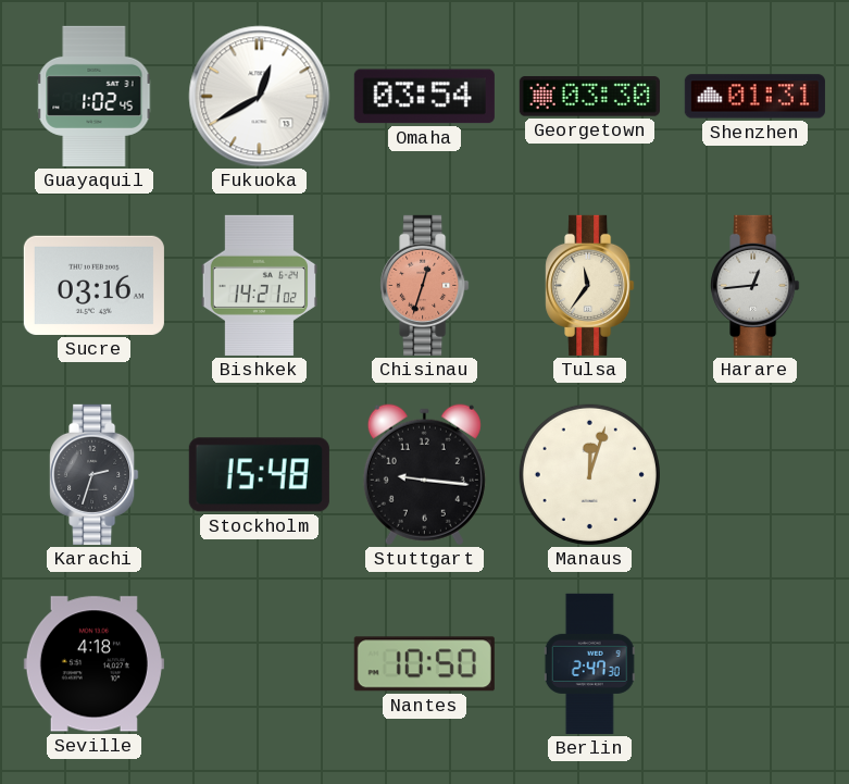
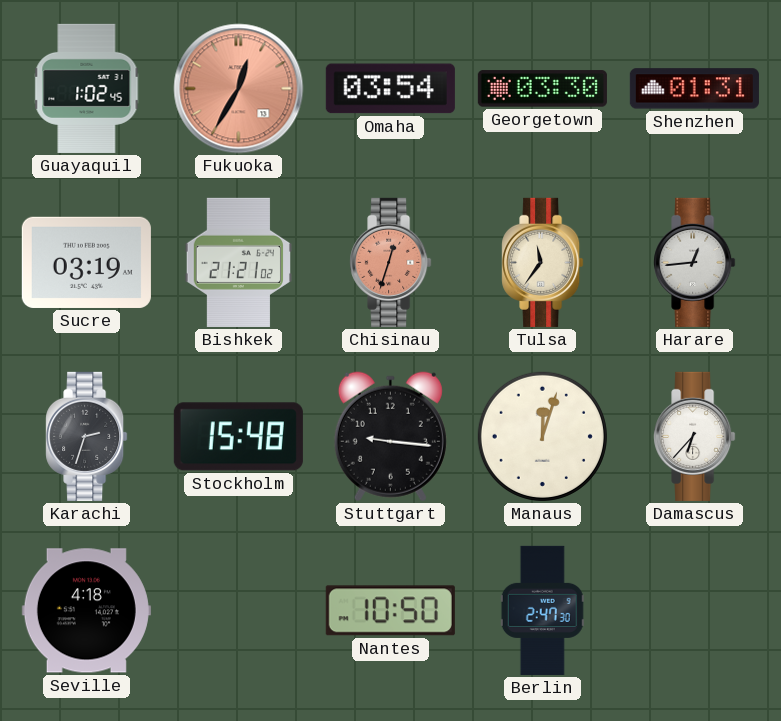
Fukuoka: 12:40 -> 12:35 (239, 89)
Fukuoka dial: white -> salmon (239, 89)
Sucre: 03:16 -> 03:19 (86, 262)
Bishkek: 14:21 -> 21:21 (238, 262)
Damascus: none -> 6:37 (695, 436)
